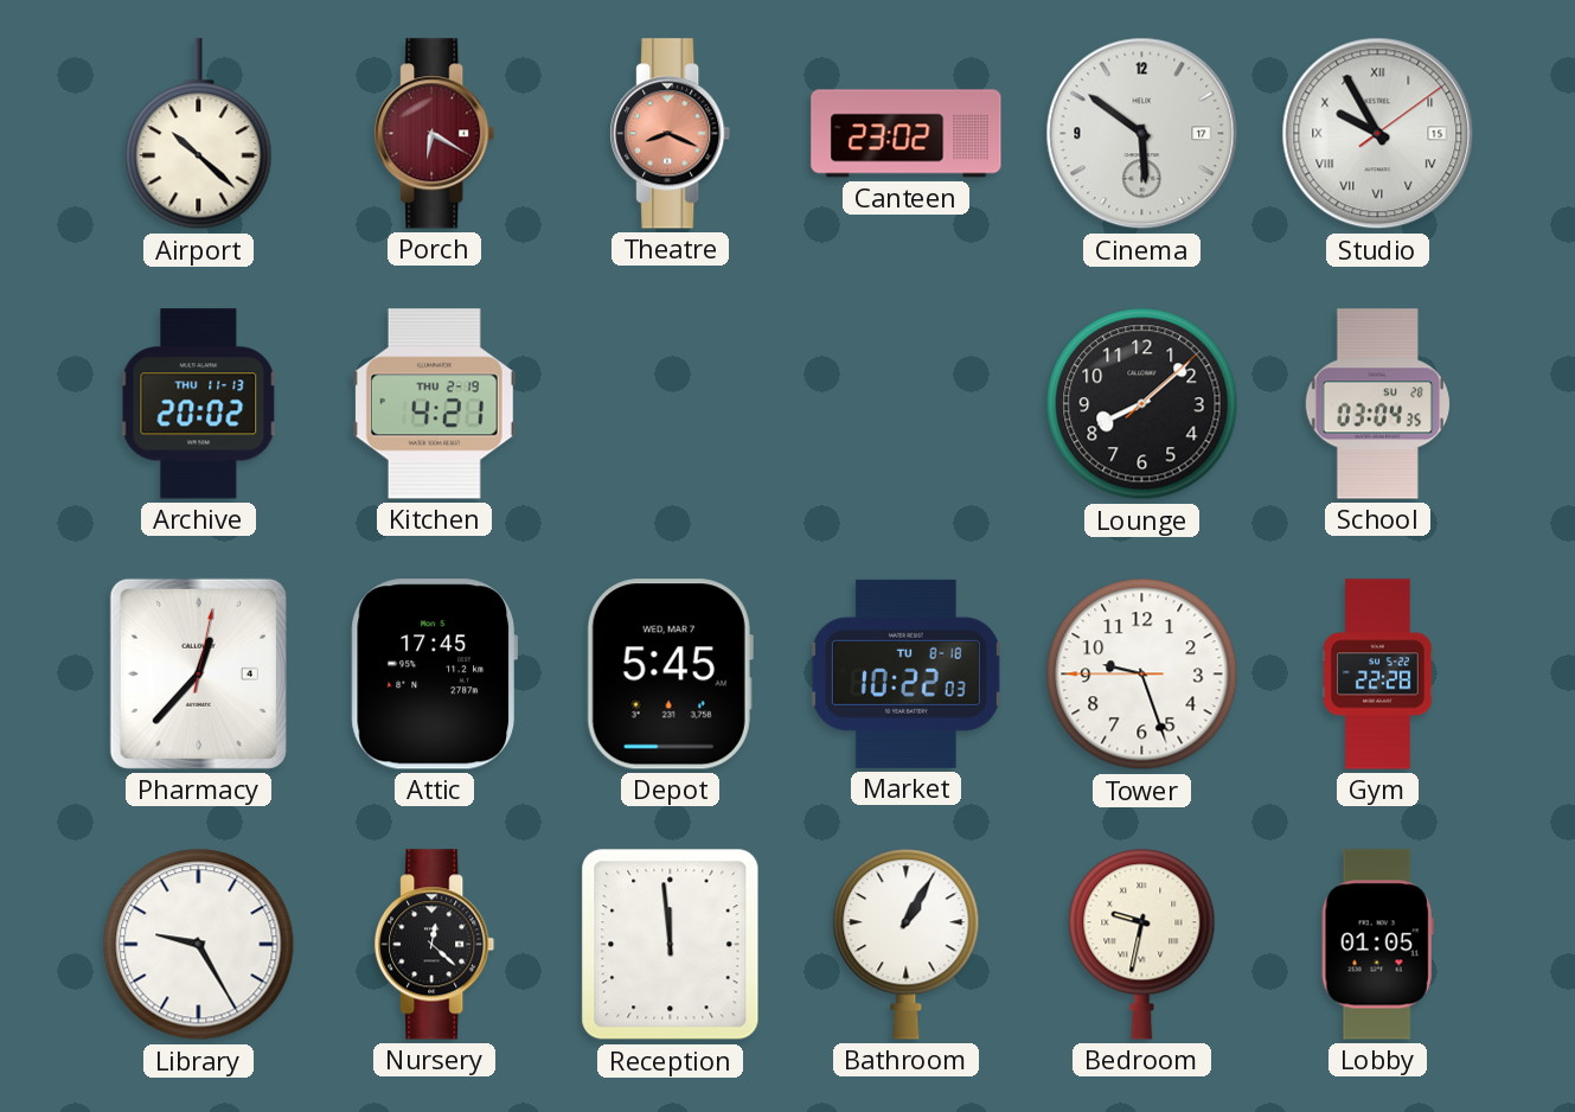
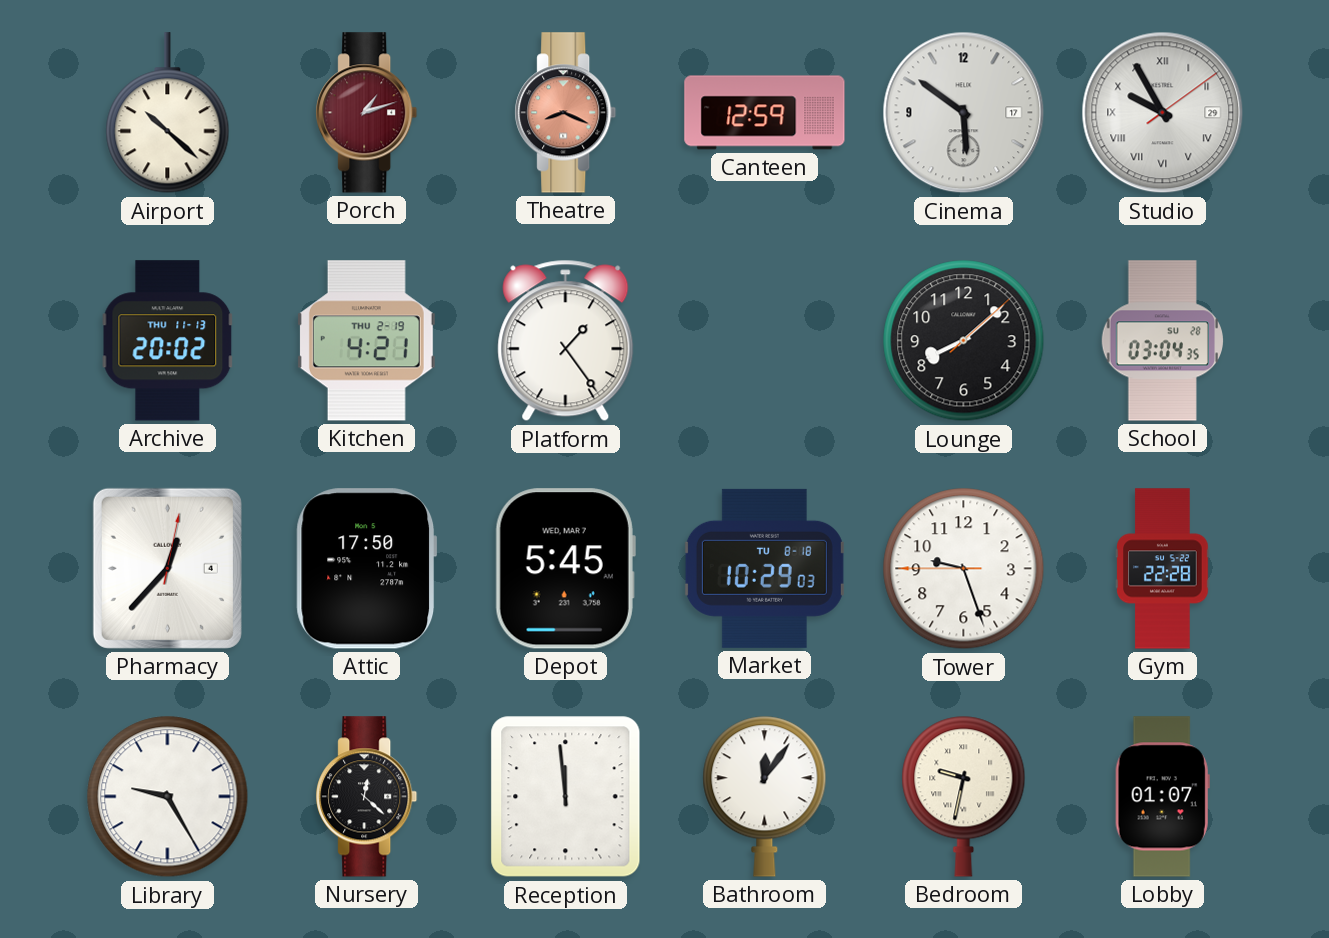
Porch: 6:20 -> 1:12 (367, 113)
Canteen: 23:02 -> 12:59 (765, 113)
Studio date: 15 -> 29 (1163, 113)
Platform: none -> 1:24 (566, 341)
Attic: 17:45 -> 17:50 (367, 569)
Market: 10:22 -> 10:29 (764, 568)
Bathroom: 1:05 -> 12:06 (765, 796)
Lobby: 01:05 -> 01:07 (1162, 797)
